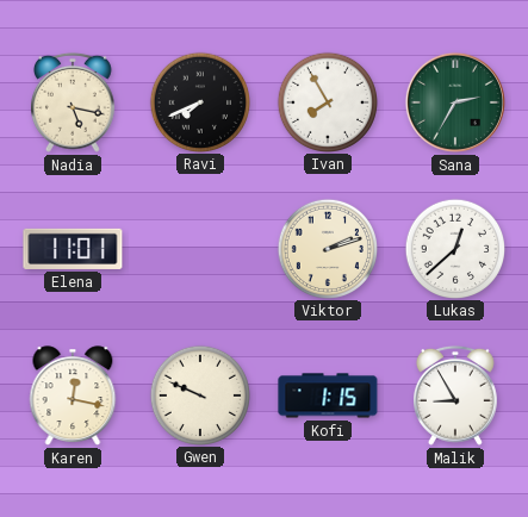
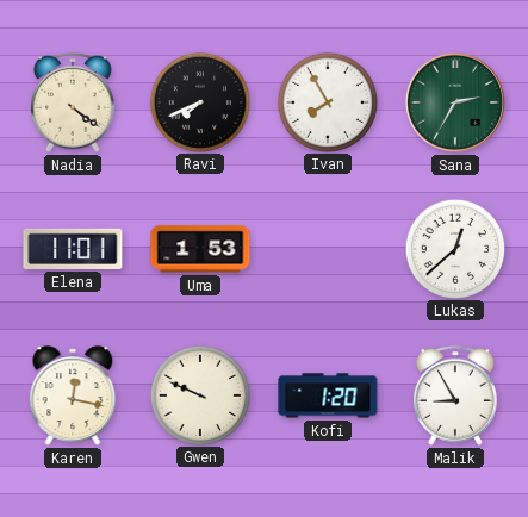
Nadia: 5:17 -> 4:21 (74, 102)
Uma: none -> 1:53 (200, 249)
Viktor: 2:12 -> none (327, 248)
Kofi: 1:15 -> 1:20 (328, 395)
